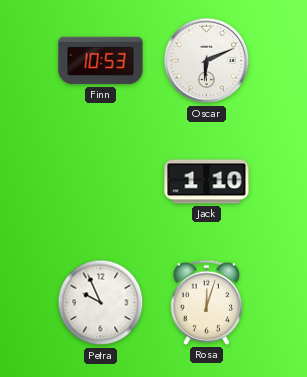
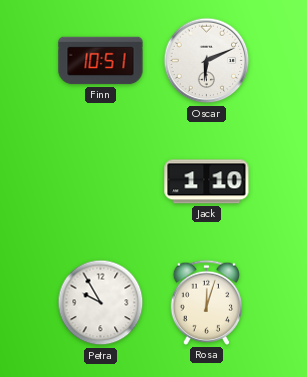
Finn: 10:53 -> 10:51 (101, 61)
Petra: 9:56 -> 9:55 (101, 303)
